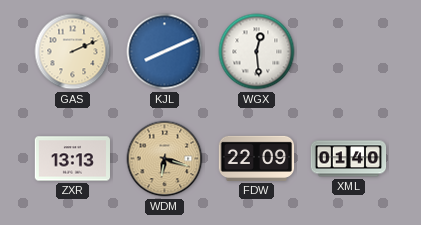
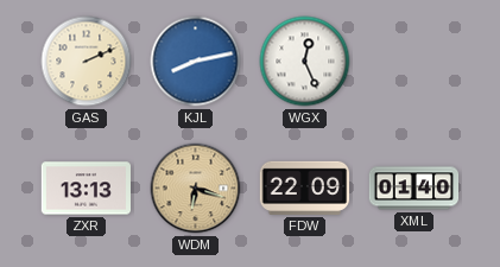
KJL: 8:11 -> 8:13 (196, 62)
WGX: 12:29 -> 12:26 (305, 62)
